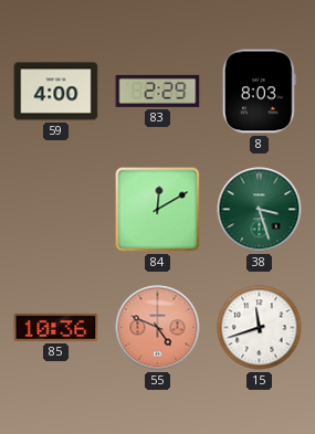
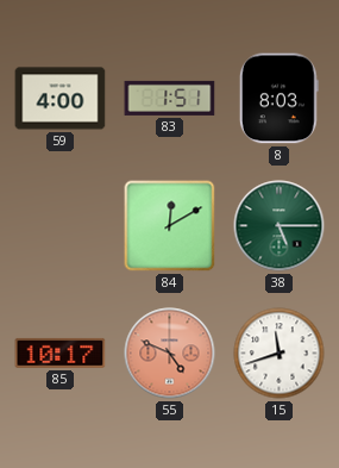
83: 2:29 -> 1:51 (170, 98)
38: 3:27 -> 5:15 (280, 226)
85: 10:36 -> 10:17 (61, 352)
